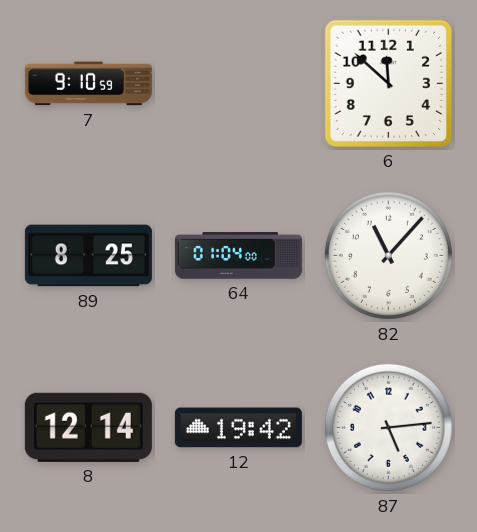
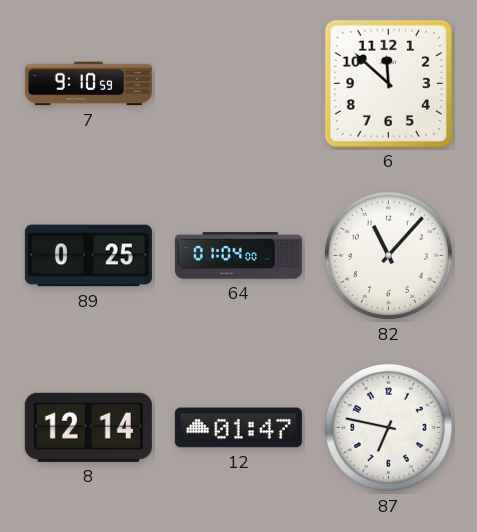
89: 8:25 -> 0:25 (88, 256)
12: 19:42 -> 01:47 (238, 428)
87: 5:14 -> 6:47 (388, 427)
